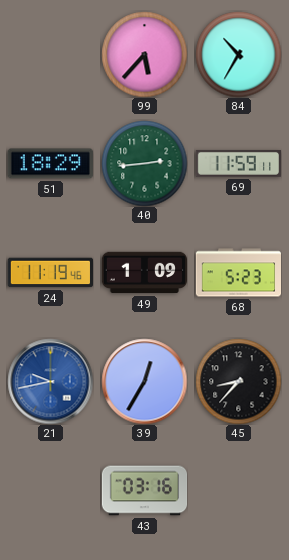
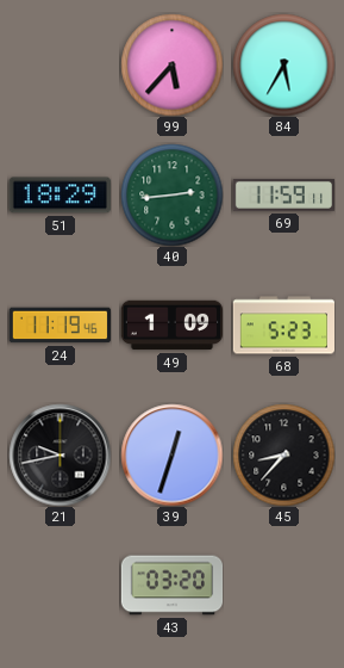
84: 10:35 -> 5:35 (283, 64)
21 dial: blue -> black (60, 454)
39: 12:35 -> 12:33 (171, 454)
43: 03:16 -> 03:20 (171, 586)
